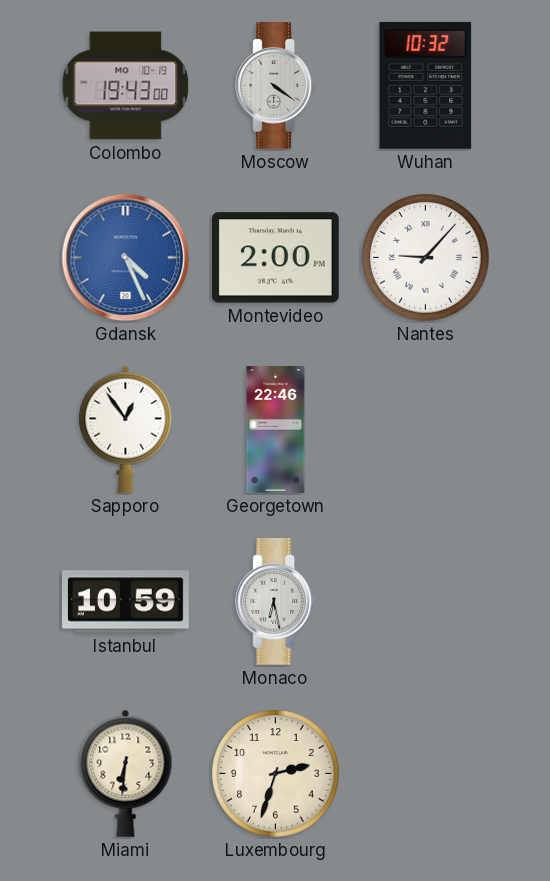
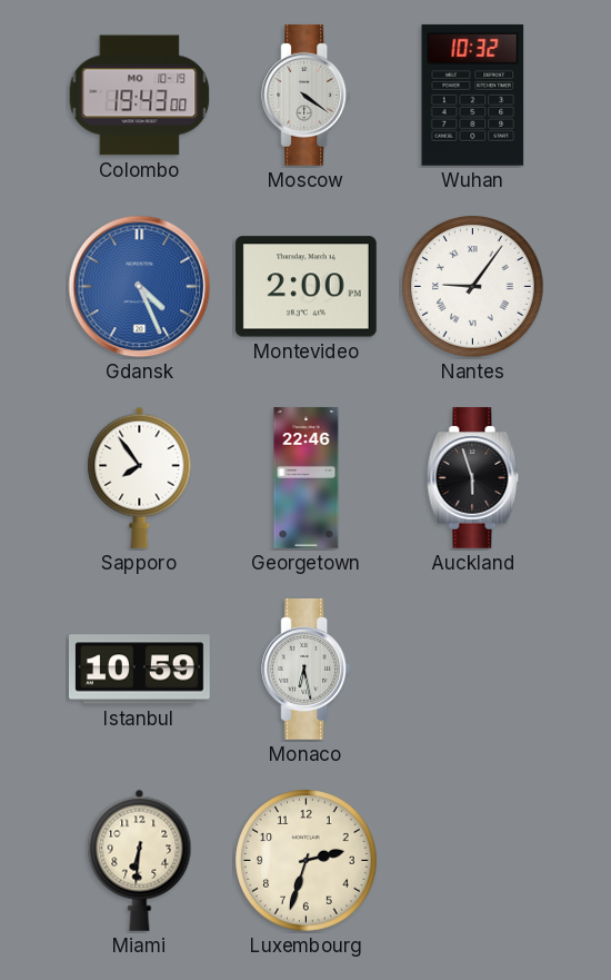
Nantes: 9:07 -> 9:06 (473, 287)
Sapporo: 12:54 -> 7:54 (140, 477)
Auckland: none -> 5:57 (473, 478)
